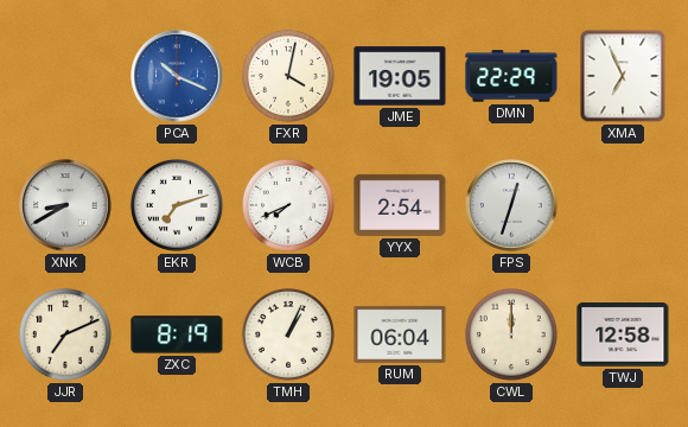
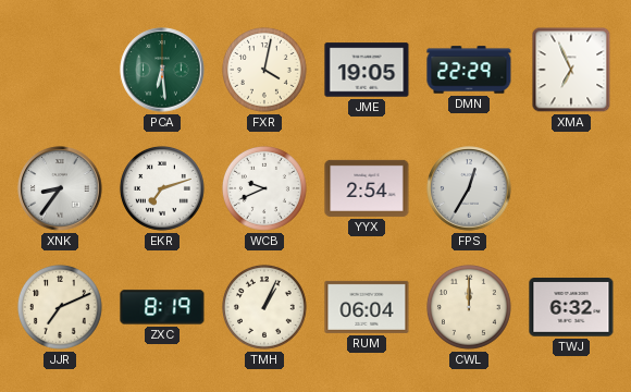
PCA: 10:19 -> 6:29 (162, 70)
PCA dial: blue -> green (162, 70)
XNK: 8:40 -> 8:36 (60, 188)
WCB: 7:41 -> 9:41 (264, 188)
FPS: 12:33 -> 12:35 (469, 188)
TWJ: 12:58 -> 6:32 (571, 308)
